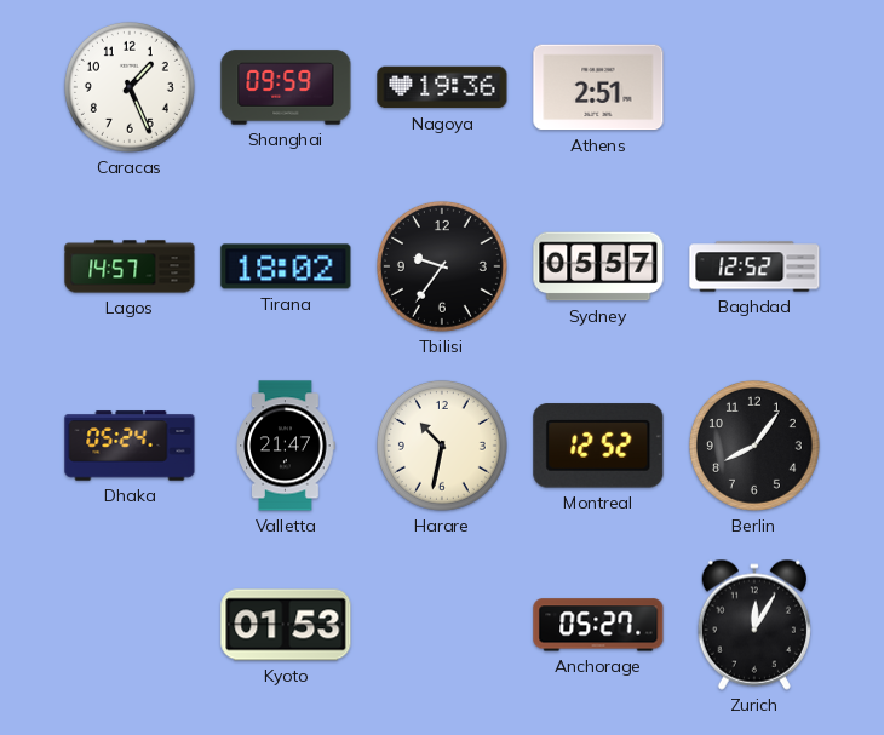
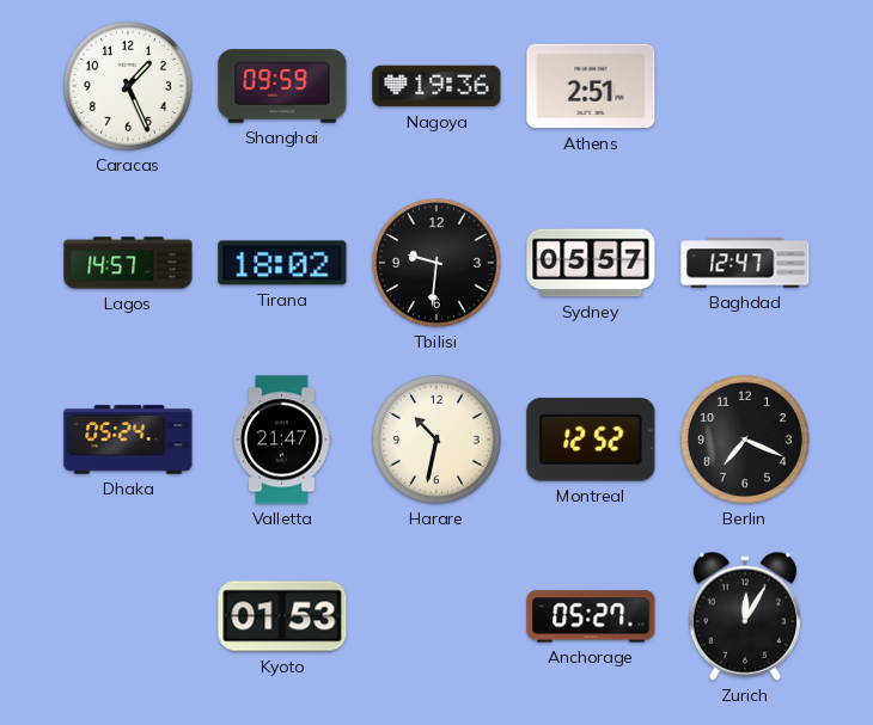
Tbilisi: 9:36 -> 9:31 (436, 263)
Baghdad: 12:52 -> 12:47 (745, 263)
Berlin: 8:06 -> 7:19 (745, 440)
